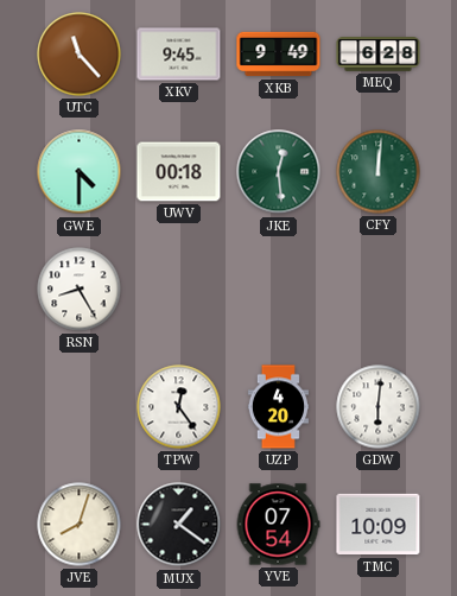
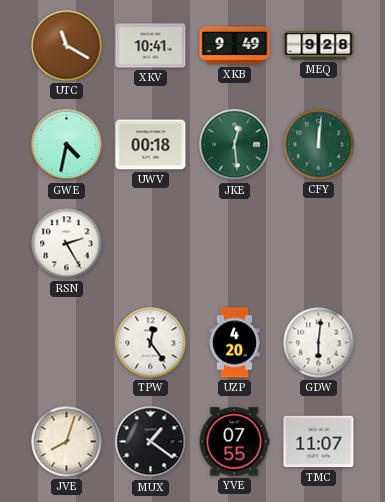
UTC: 11:23 -> 11:20 (67, 46)
XKV: 9:45 -> 10:41 (151, 46)
MEQ: 6:28 -> 9:28 (319, 46)
GWE: 4:30 -> 4:32 (67, 145)
RSN: 8:25 -> 2:25 (67, 244)
YVE: 07:54 -> 07:55 (234, 442)
TMC: 10:09 -> 11:07 (319, 442)
